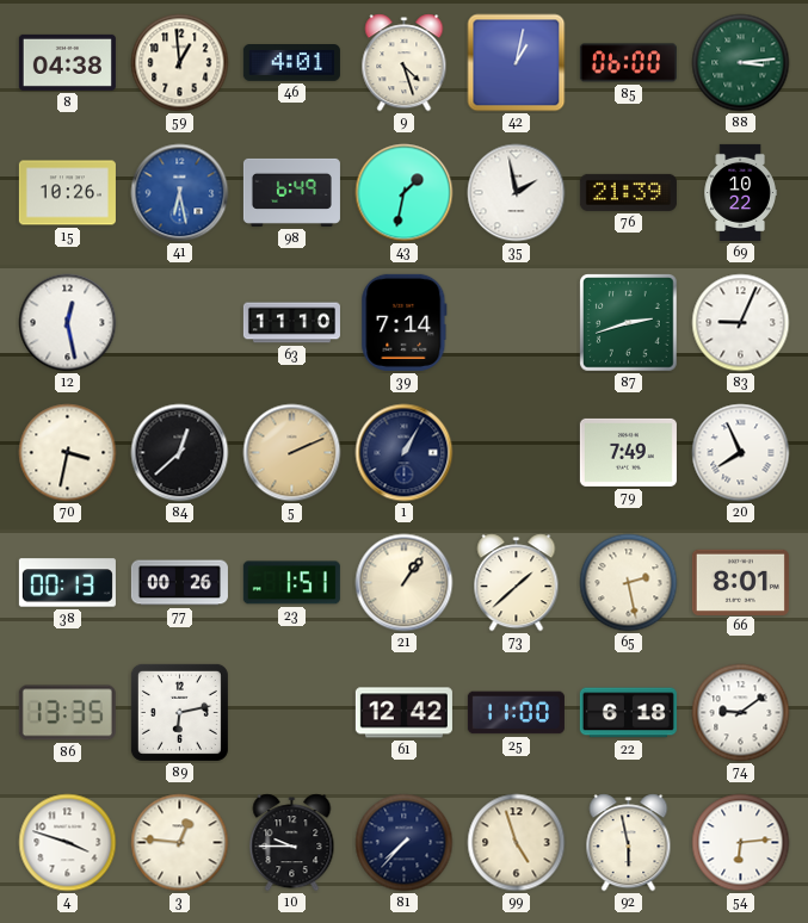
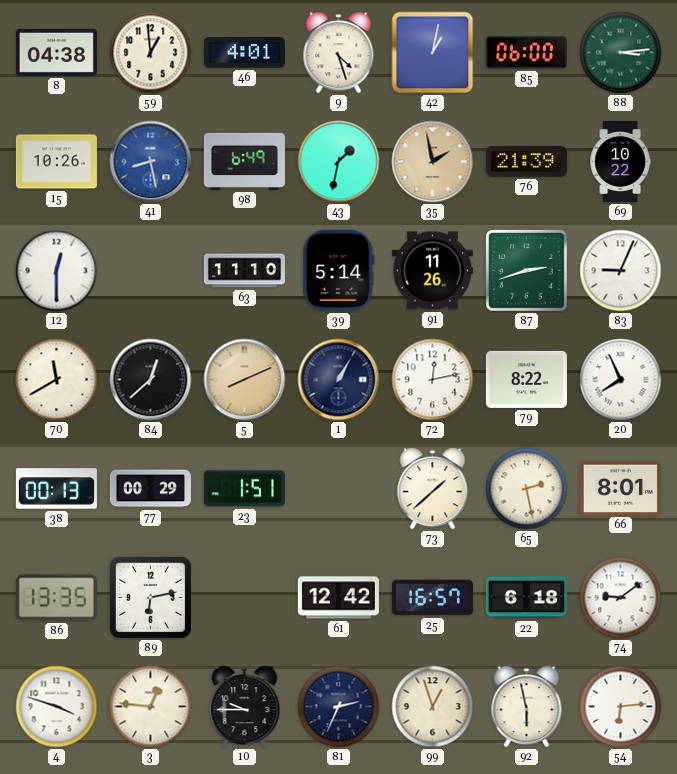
41: 6:28 -> 8:28 (151, 162)
35 dial: white -> champagne (433, 162)
12: 12:28 -> 12:30 (57, 271)
39: 7:14 -> 5:14 (339, 270)
91: none -> 11:26 (432, 271)
70: 3:32 -> 11:40 (57, 380)
5: 2:11 -> 8:11 (245, 380)
72: none -> 12:13 (433, 380)
79: 7:49 -> 8:22 (526, 379)
77: 00:26 -> 00:29 (150, 489)
21: 1:06 -> none (405, 583)
25: 11:00 -> 16:57 (432, 598)
81: 7:37 -> 2:34 (339, 707)
99: 4:57 -> 12:57 (433, 707)
